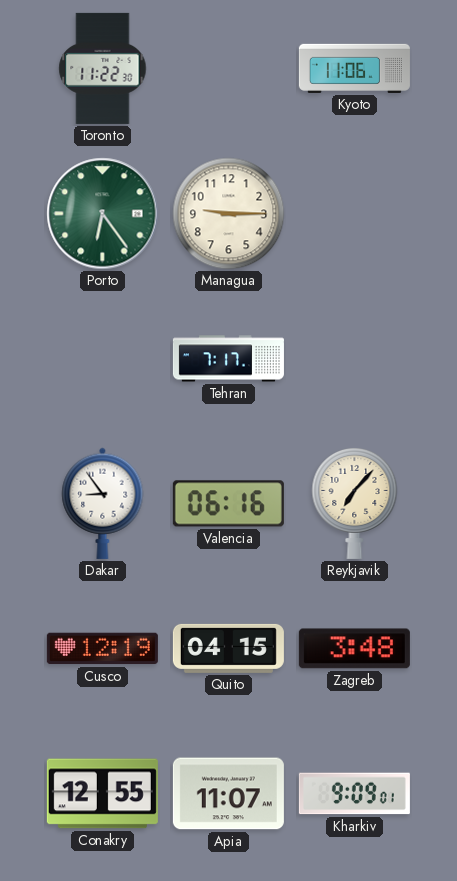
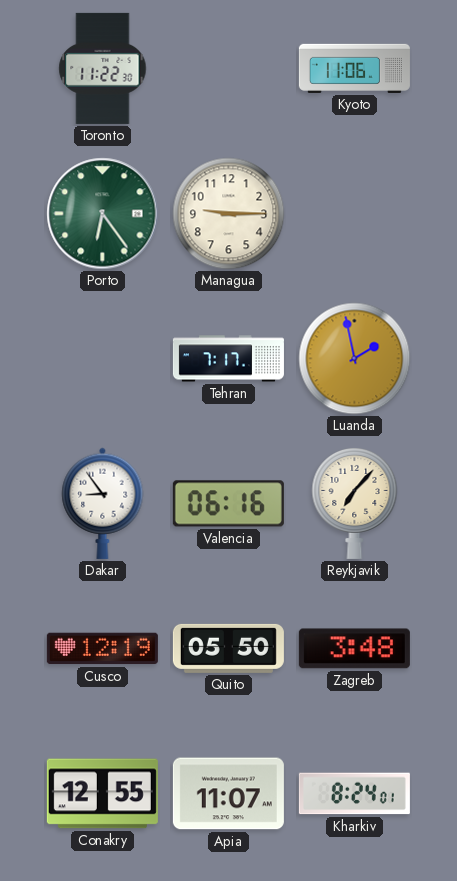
Luanda: none -> 1:58 (355, 359)
Quito: 04:15 -> 05:50 (228, 648)
Kharkiv: 9:09 -> 8:24 (354, 794)
